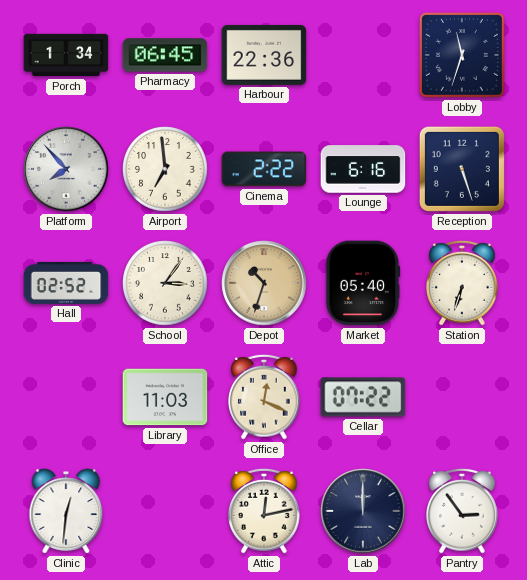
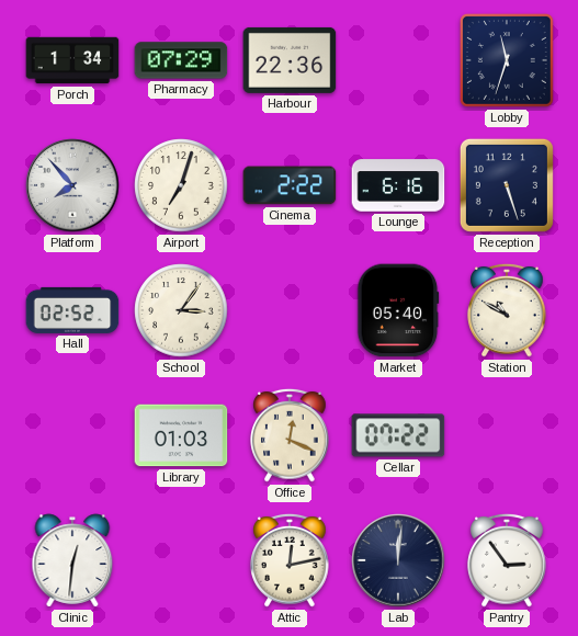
Pharmacy: 06:45 -> 07:29 (181, 60)
Airport: 6:59 -> 7:03 (181, 185)
Depot: 10:33 -> none (264, 283)
Station: 6:33 -> 10:50 (507, 310)
Library: 11:03 -> 01:03 (181, 435)
Lab: 12:00 -> 12:01 (398, 560)
